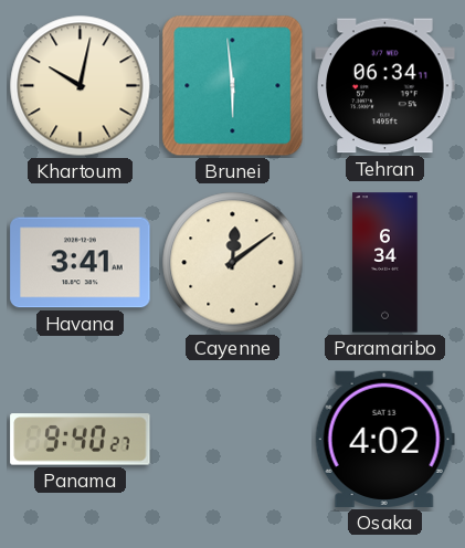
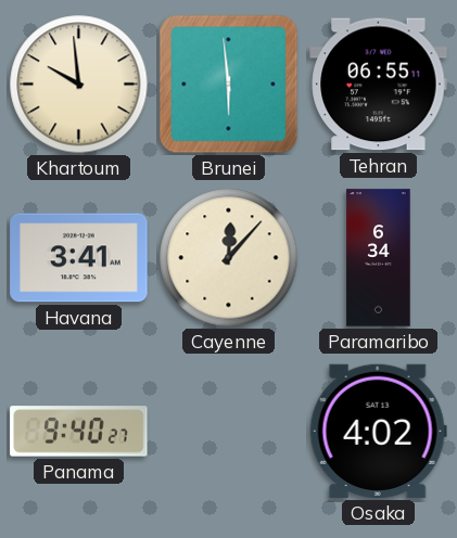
Khartoum: 10:02 -> 9:59 (79, 85)
Tehran: 06:34 -> 06:55 (379, 85)
Cayenne: 12:09 -> 12:07 (229, 258)
